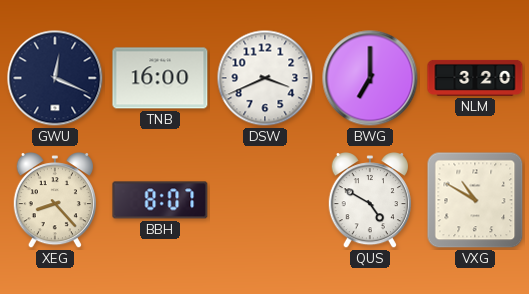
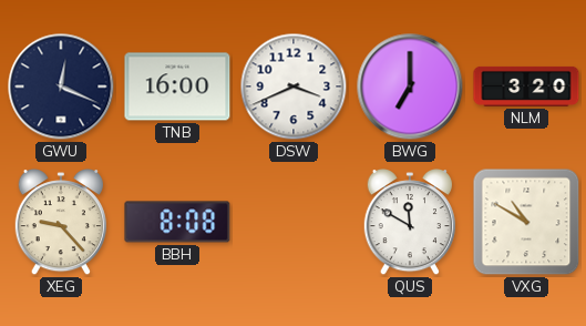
XEG: 8:23 -> 9:23 (60, 223)
BBH: 8:07 -> 8:08 (177, 222)
QUS: 4:50 -> 11:50 (409, 223)
